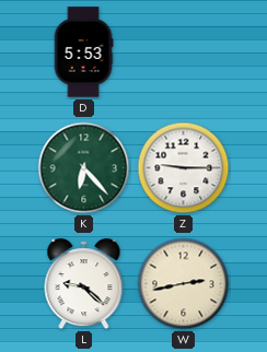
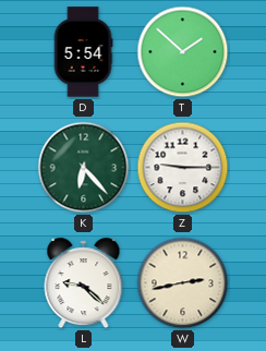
D: 5:53 -> 5:54 (83, 52)
T: none -> 1:52 (183, 52)
